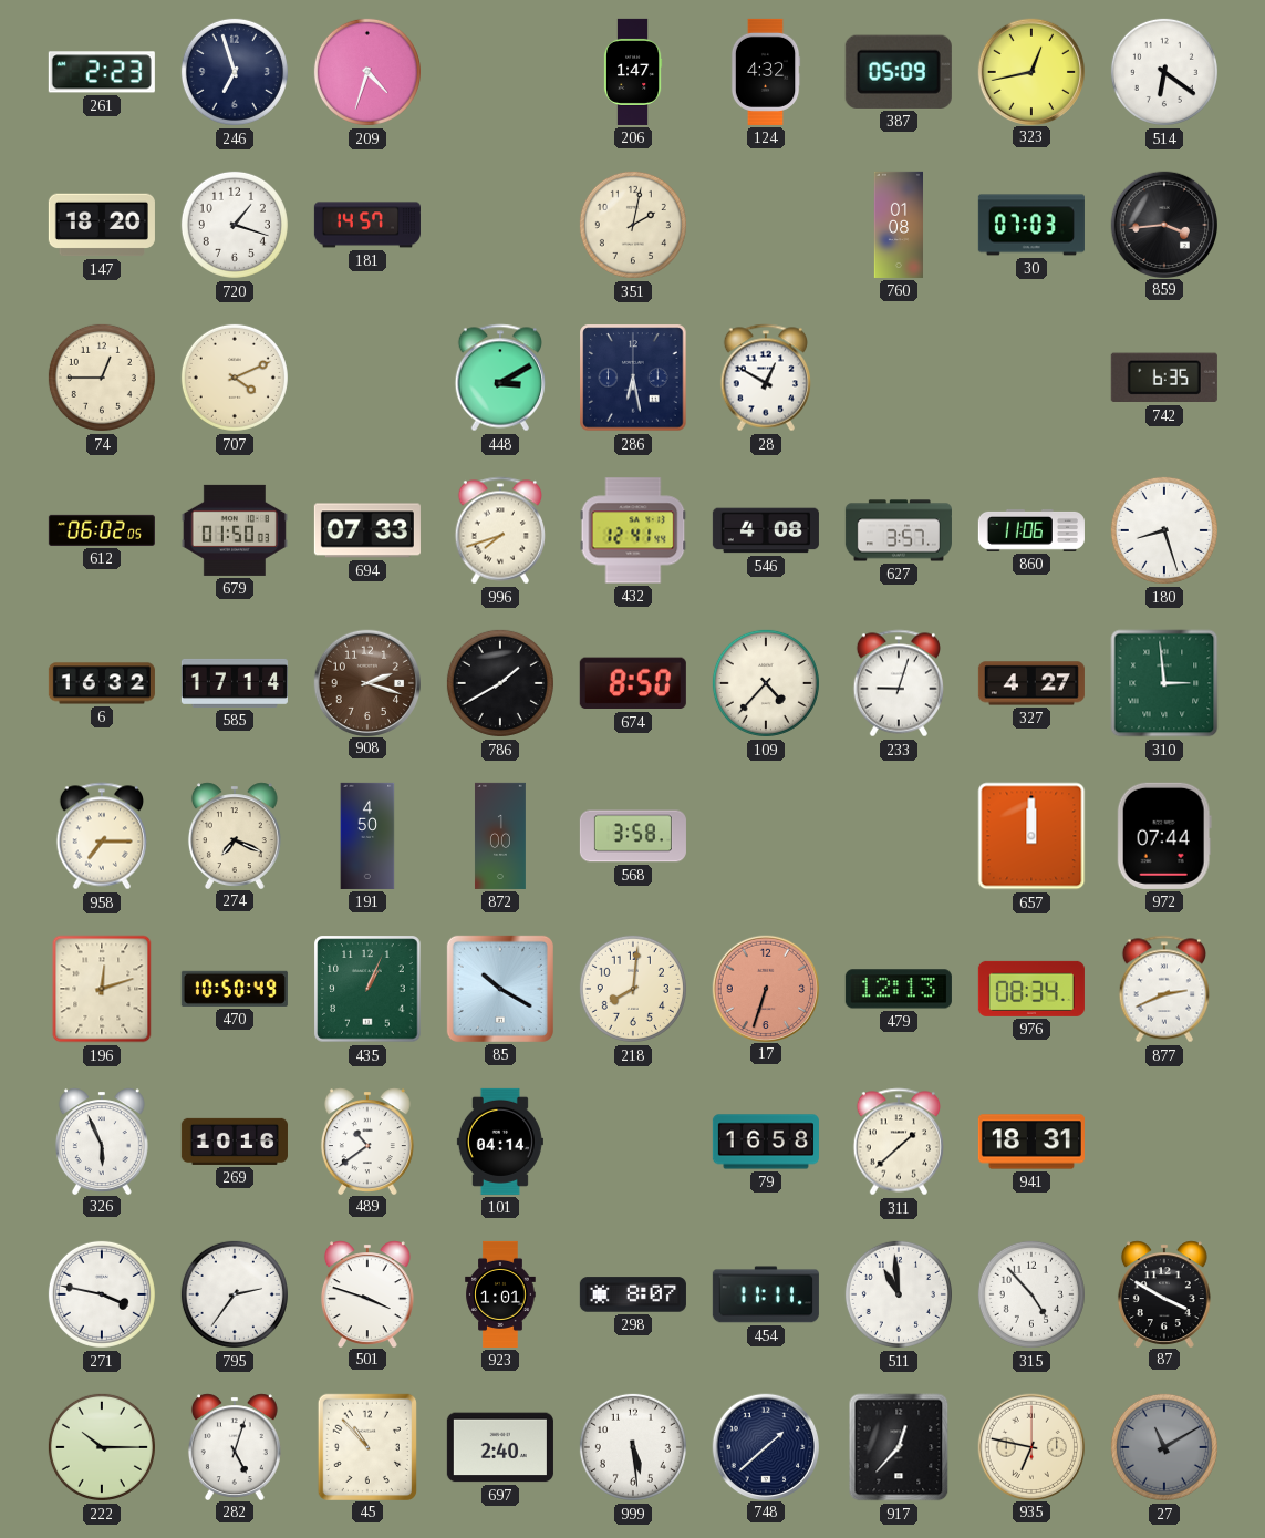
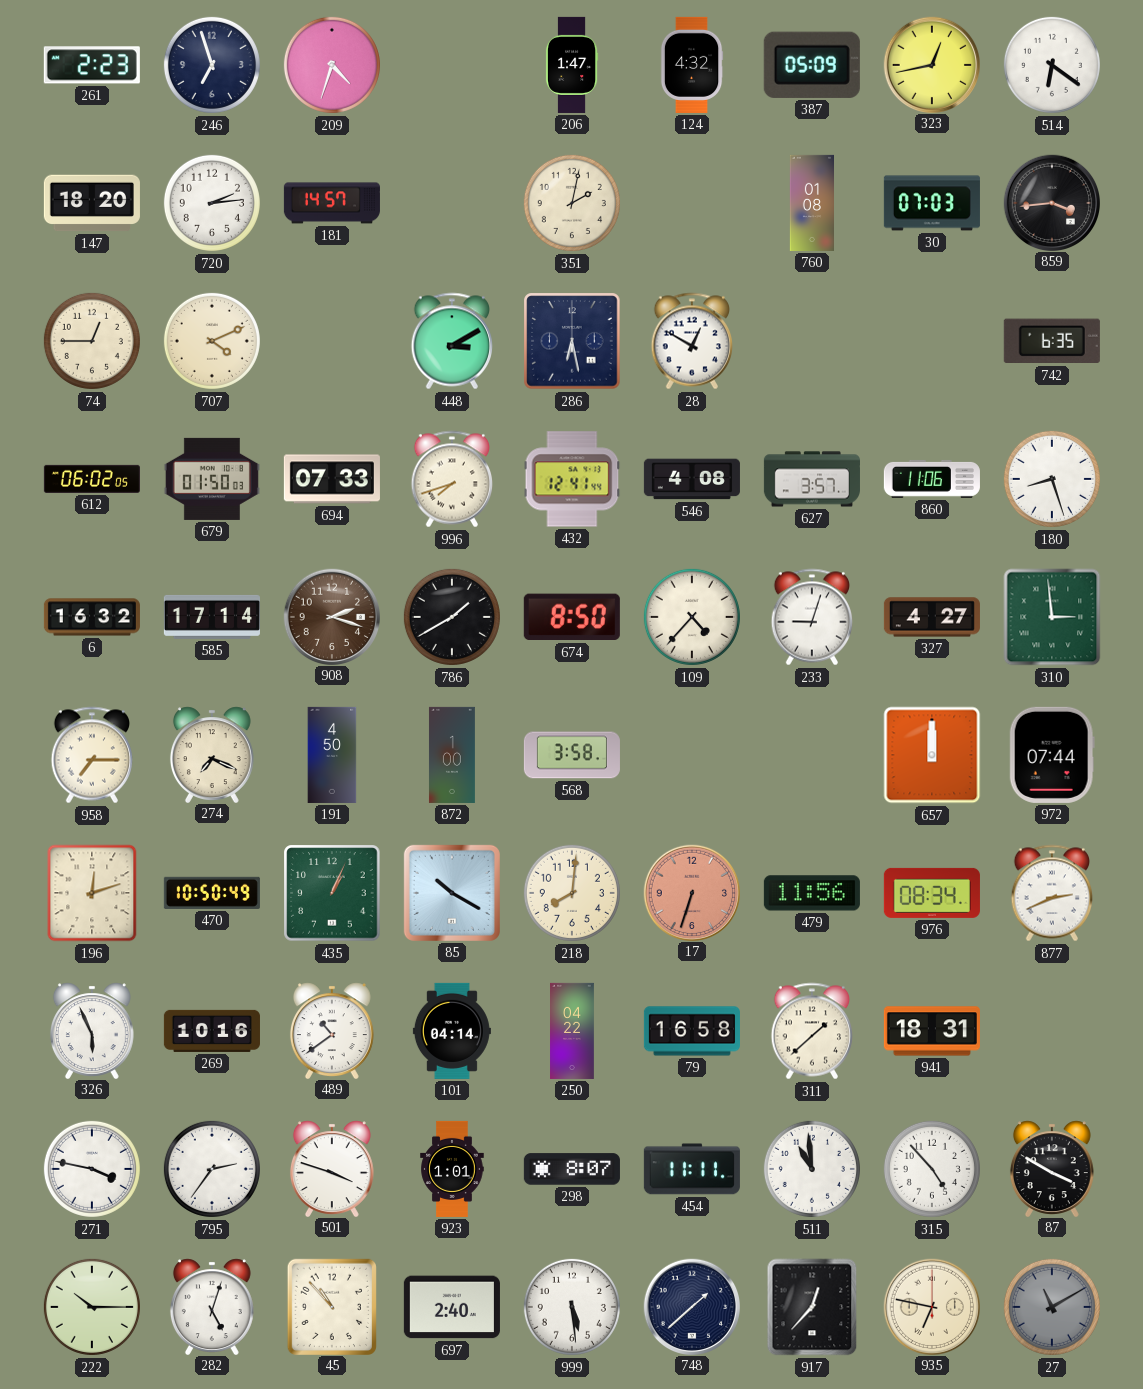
720: 1:18 -> 2:14 (212, 203)
479: 12:13 -> 11:56 (812, 893)
250: none -> 04:22 (572, 1031)
